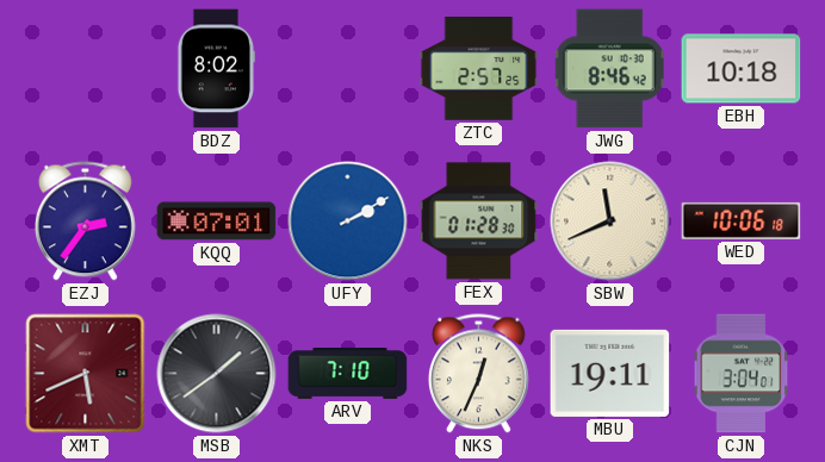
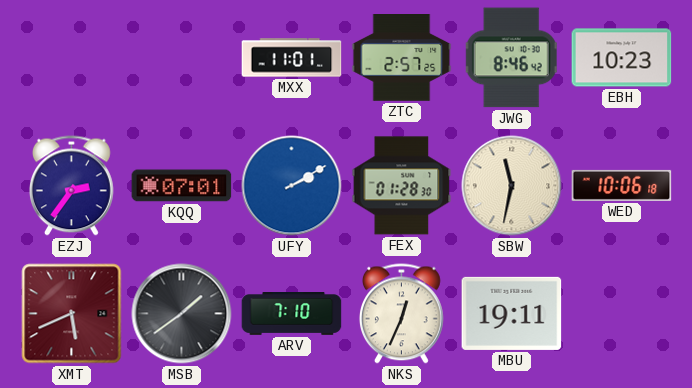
BDZ: 8:02 -> none (216, 69)
MXX: none -> 11:01 (292, 58)
EBH: 10:18 -> 10:23 (622, 58)
SBW: 11:41 -> 11:32 (512, 186)
CJN: 3:04 -> none (742, 374)
